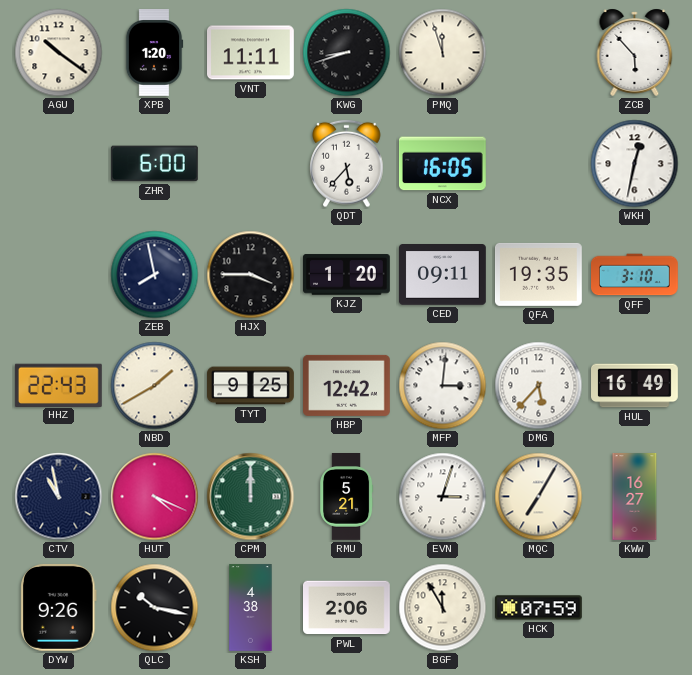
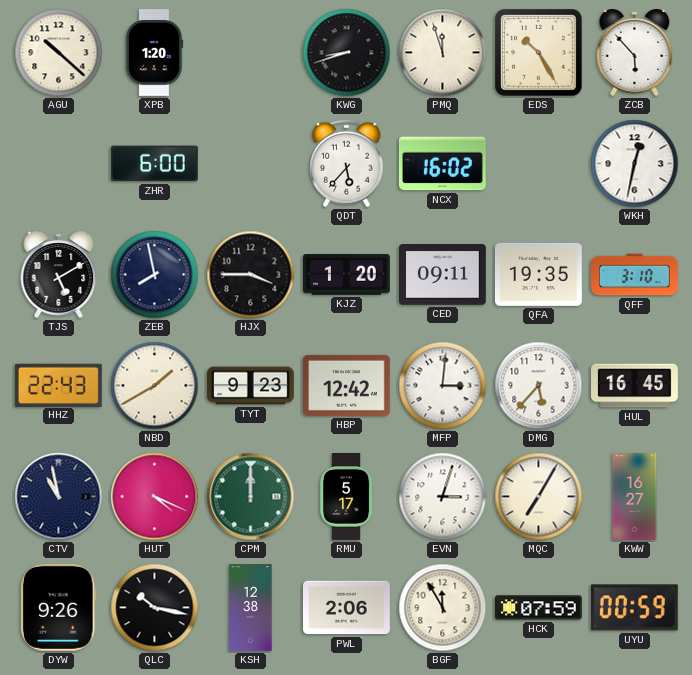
AGU: 10:21 -> 10:22 (59, 53)
VNT: 11:11 -> none (251, 53)
EDS: none -> 10:25 (539, 53)
NCX: 16:05 -> 16:02 (442, 164)
TJS: none -> 5:10 (59, 274)
TYT: 9:25 -> 9:23 (251, 386)
HUL: 16:49 -> 16:45 (635, 386)
RMU: 5:21 -> 5:17 (347, 497)
KSH: 4:38 -> 12:38 (251, 608)
UYU: none -> 00:59 (634, 608)
